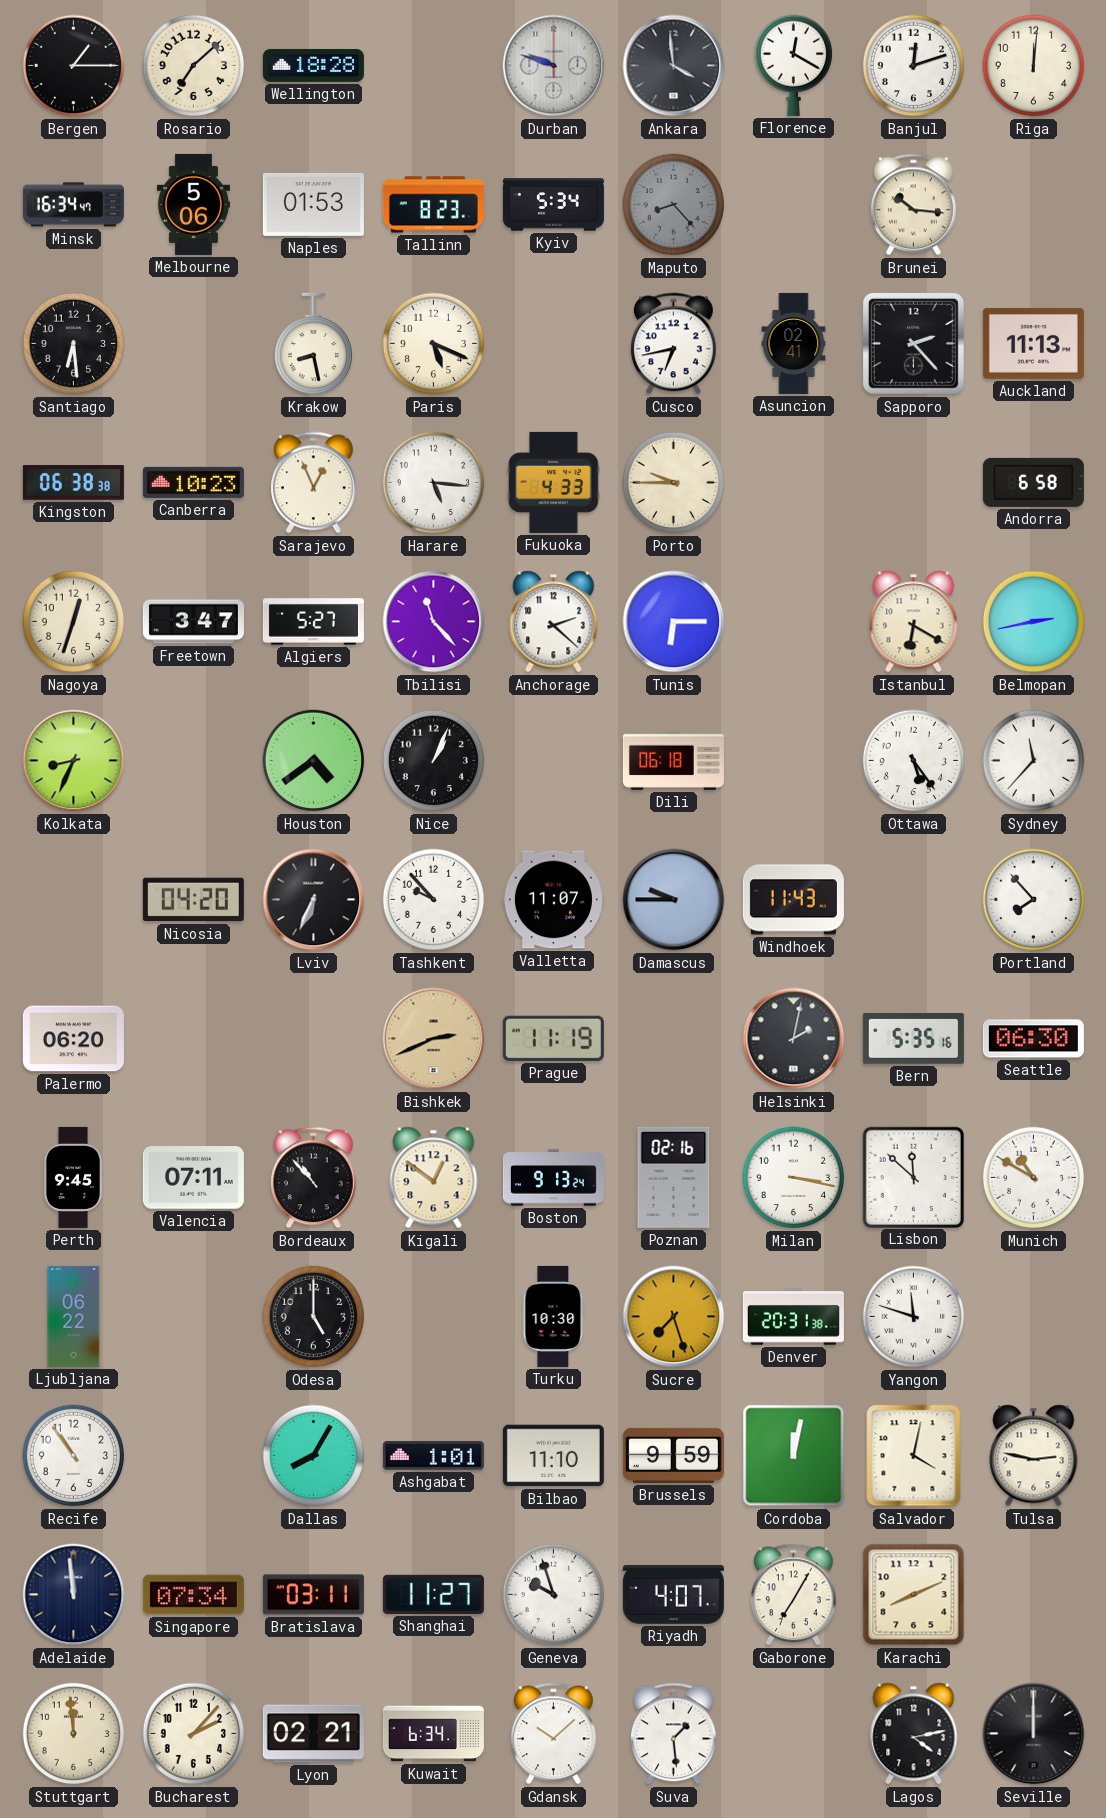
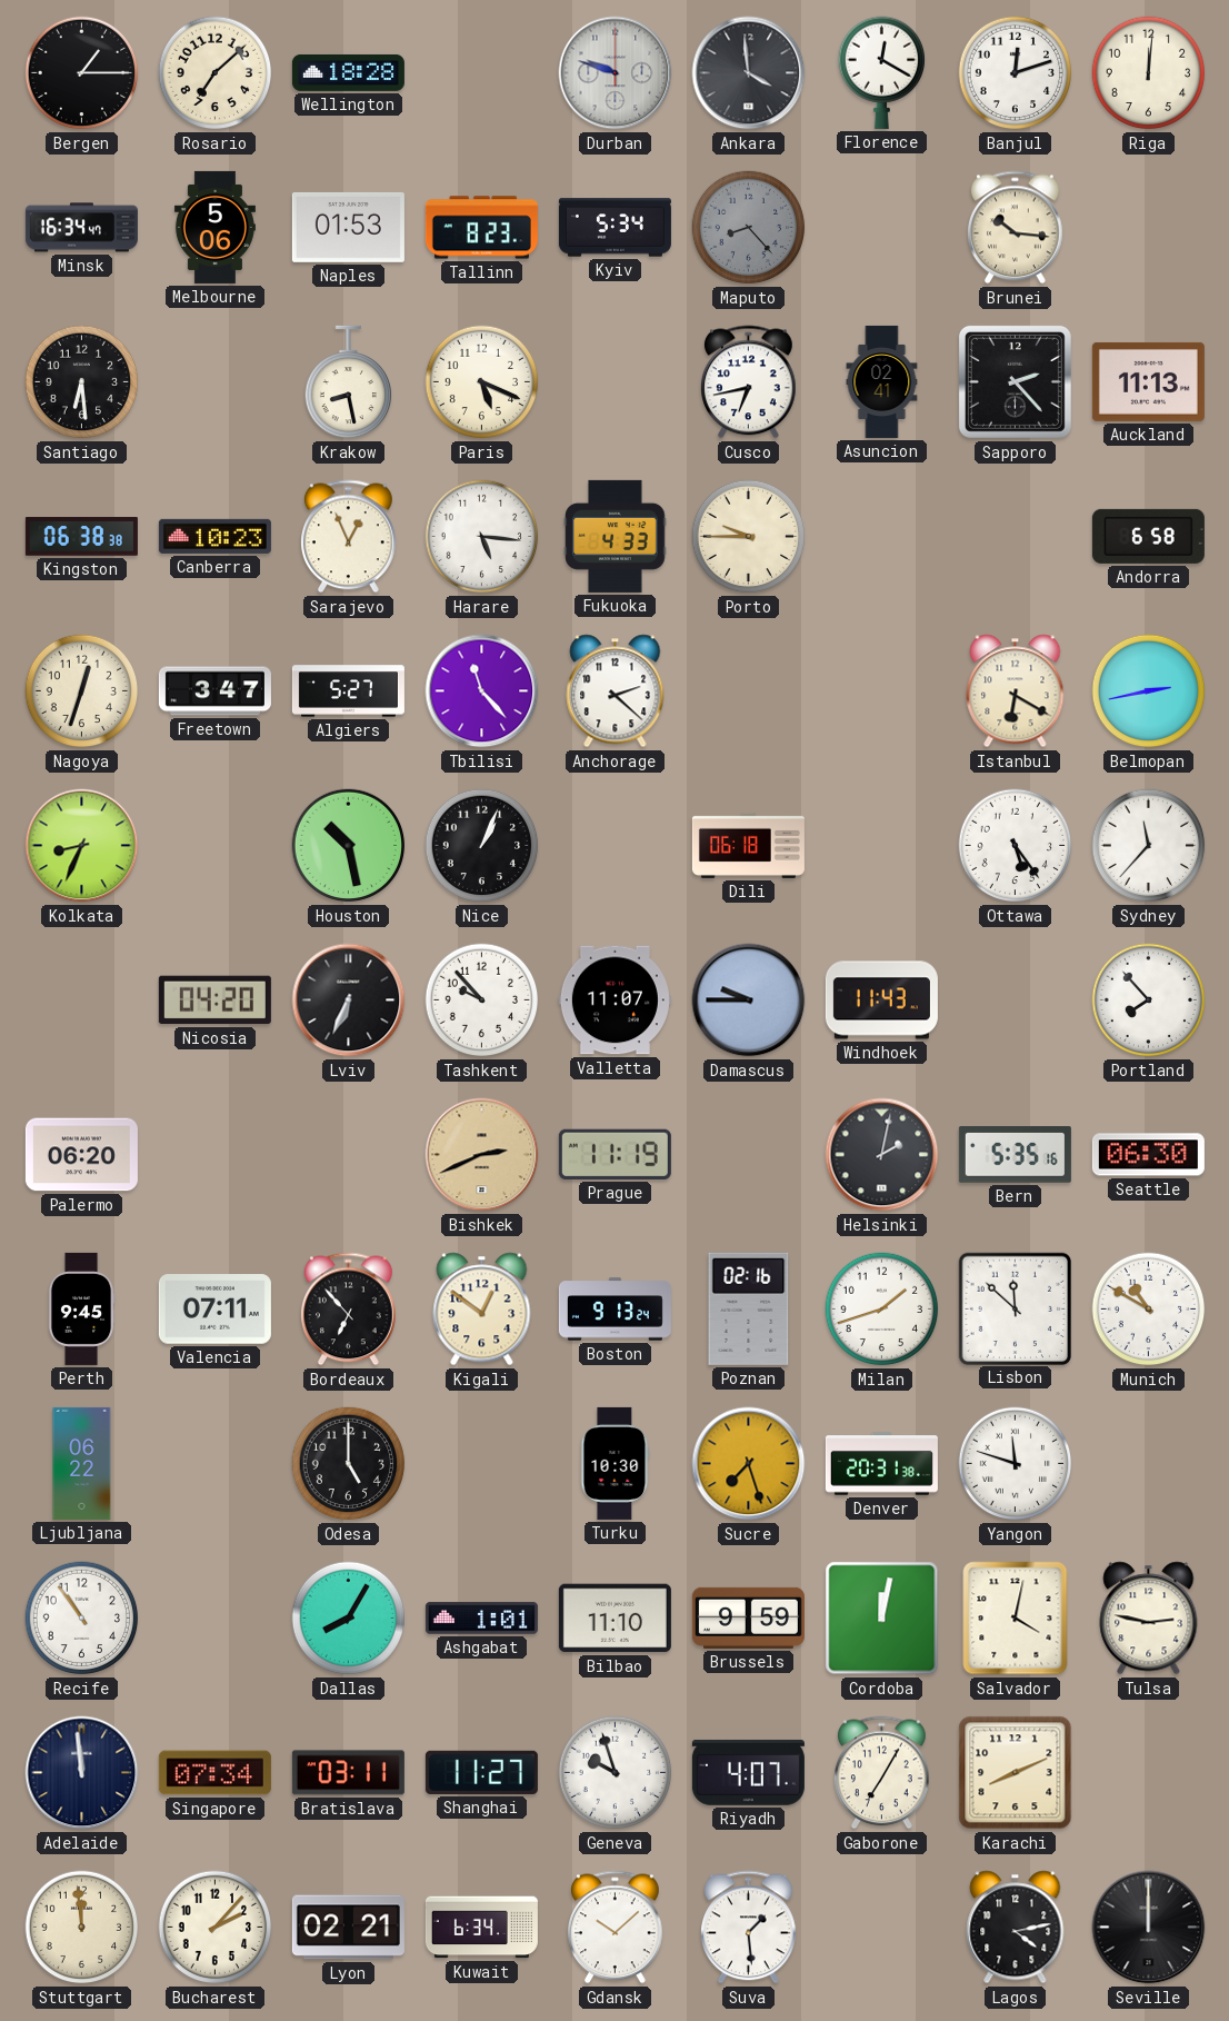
Tunis: 6:15 -> none (674, 622)
Houston: 4:39 -> 10:28 (349, 846)
Bordeaux: 10:53 -> 6:53 (349, 1310)
Milan: 3:17 -> 1:42 (882, 1310)
